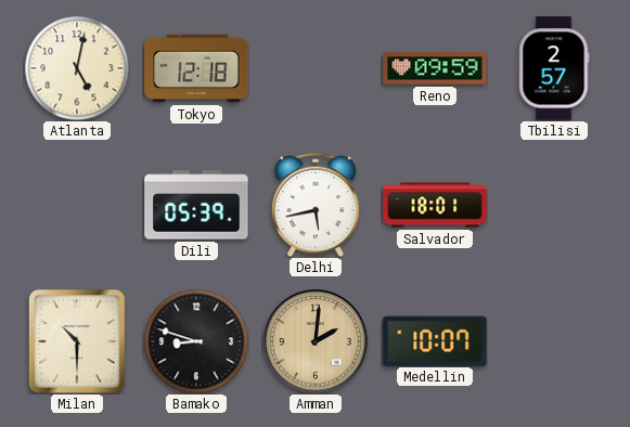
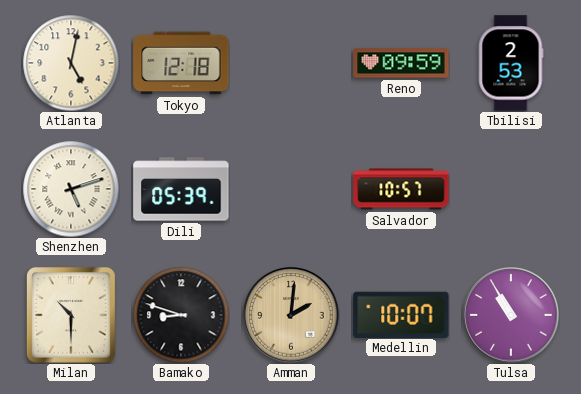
Tbilisi: 2:57 -> 2:53 (511, 63)
Shenzhen: none -> 5:12 (71, 189)
Delhi: 5:43 -> none (316, 205)
Salvador: 18:01 -> 10:57 (401, 189)
Tulsa: none -> 10:55 (511, 315)
